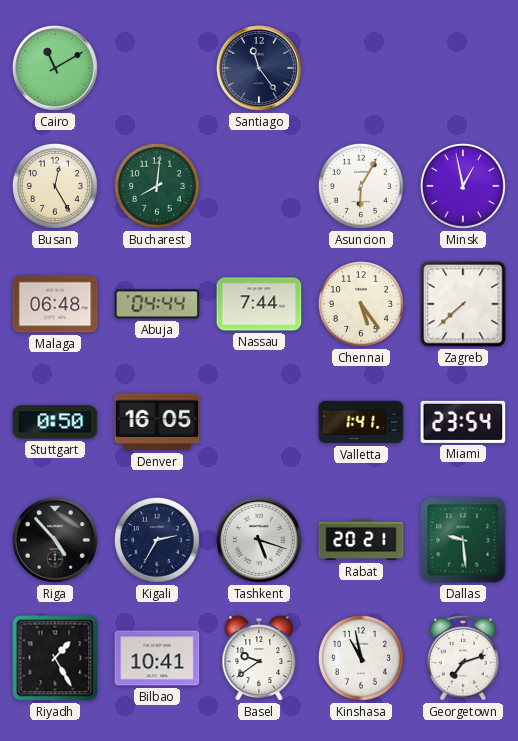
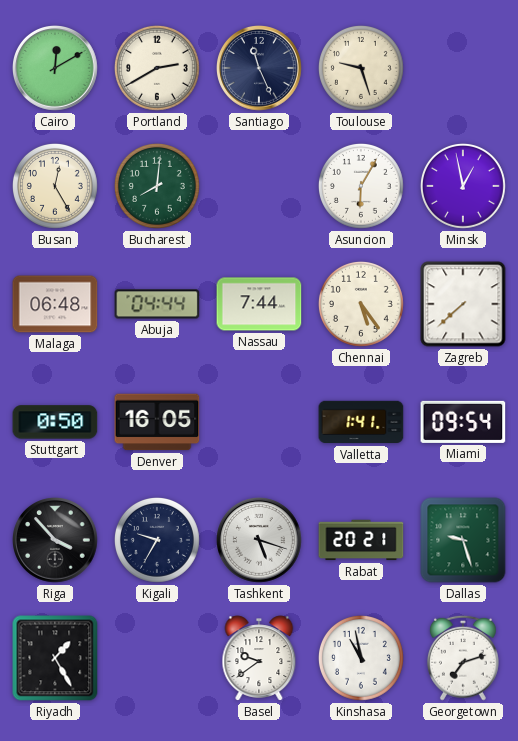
Cairo: 11:10 -> 12:10 (56, 69)
Portland: none -> 2:40 (157, 68)
Santiago: 11:24 -> 11:26 (260, 69)
Toulouse: none -> 9:27 (361, 68)
Miami: 23:54 -> 09:54 (463, 422)
Riga: 4:53 -> 3:53 (56, 541)
Kigali: 2:35 -> 9:35 (157, 540)
Dallas: 9:29 -> 9:27 (463, 540)
Bilbao: 10:41 -> none (157, 658)
